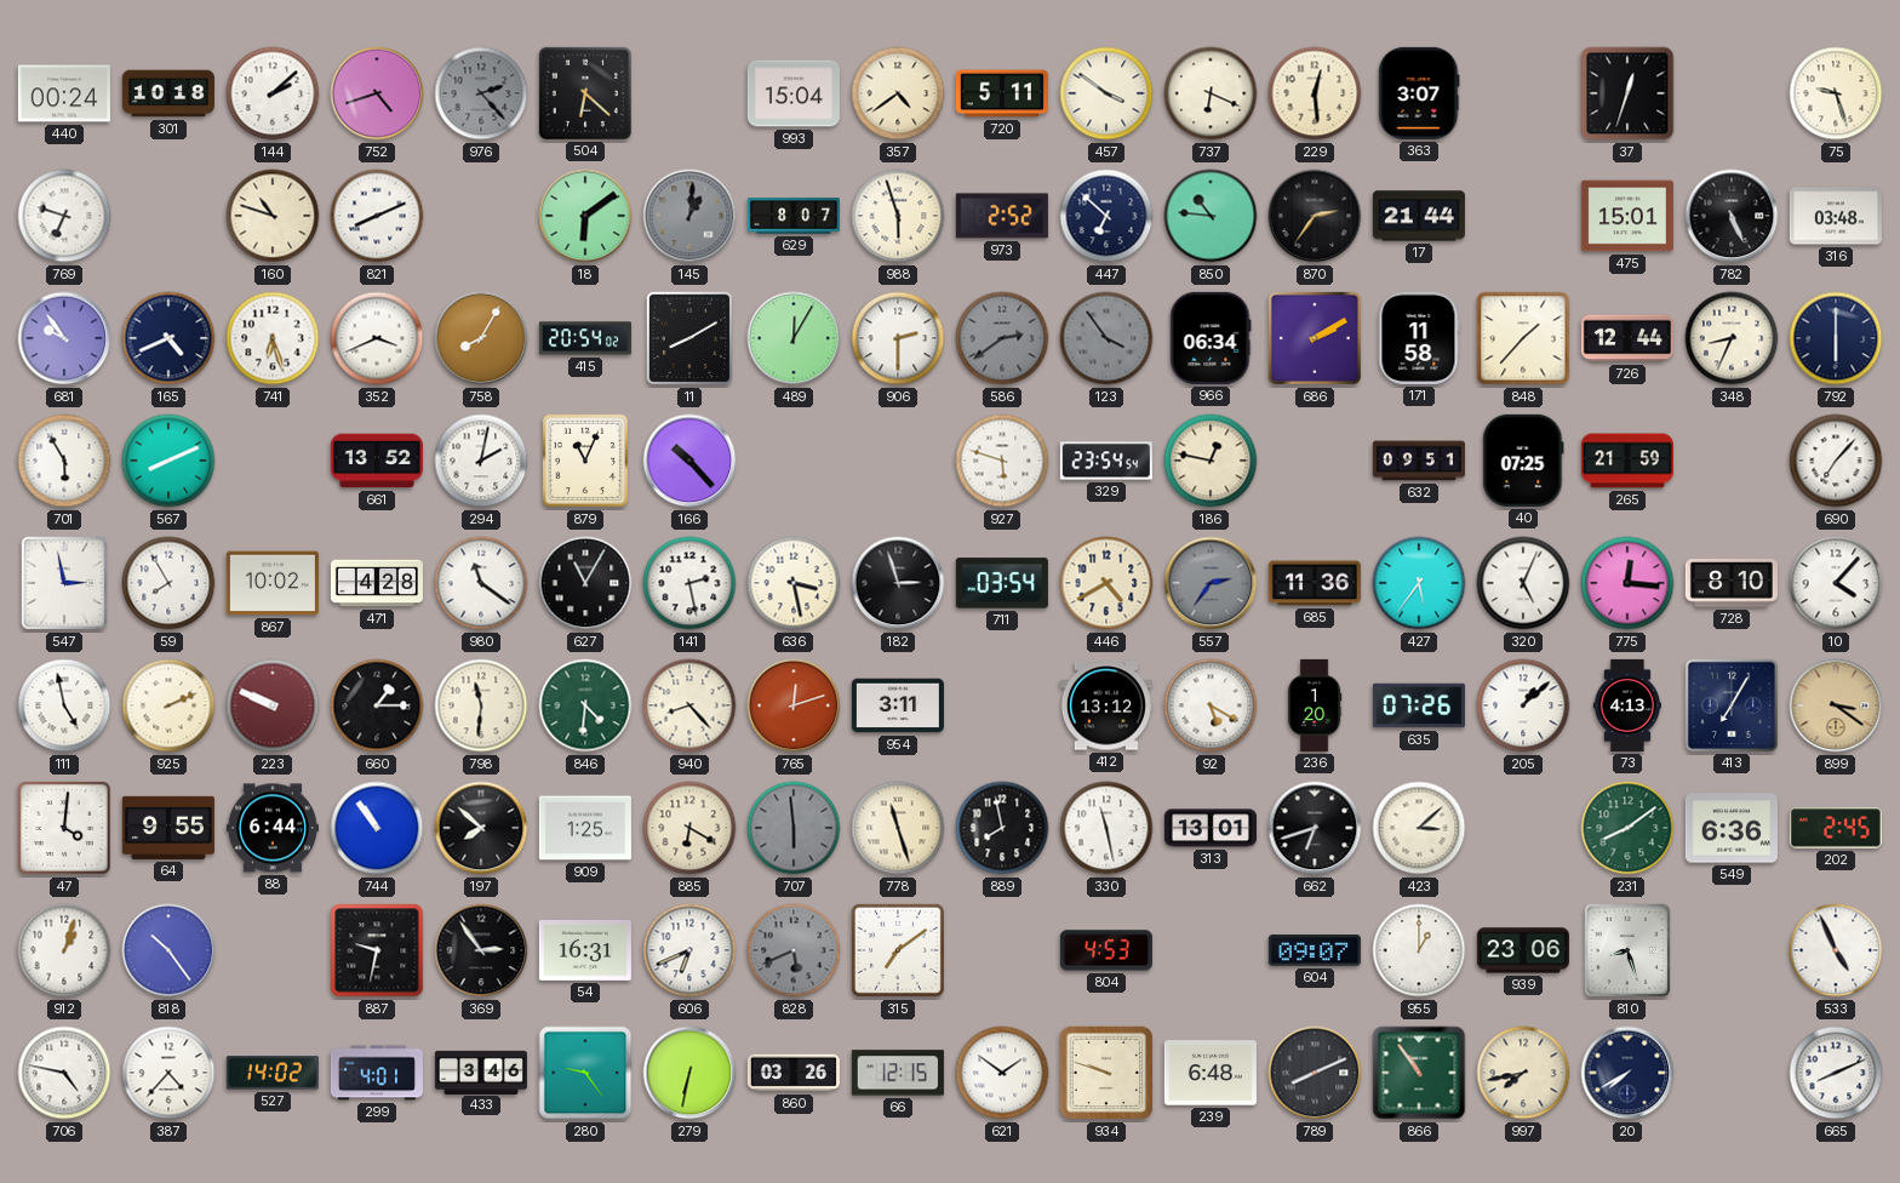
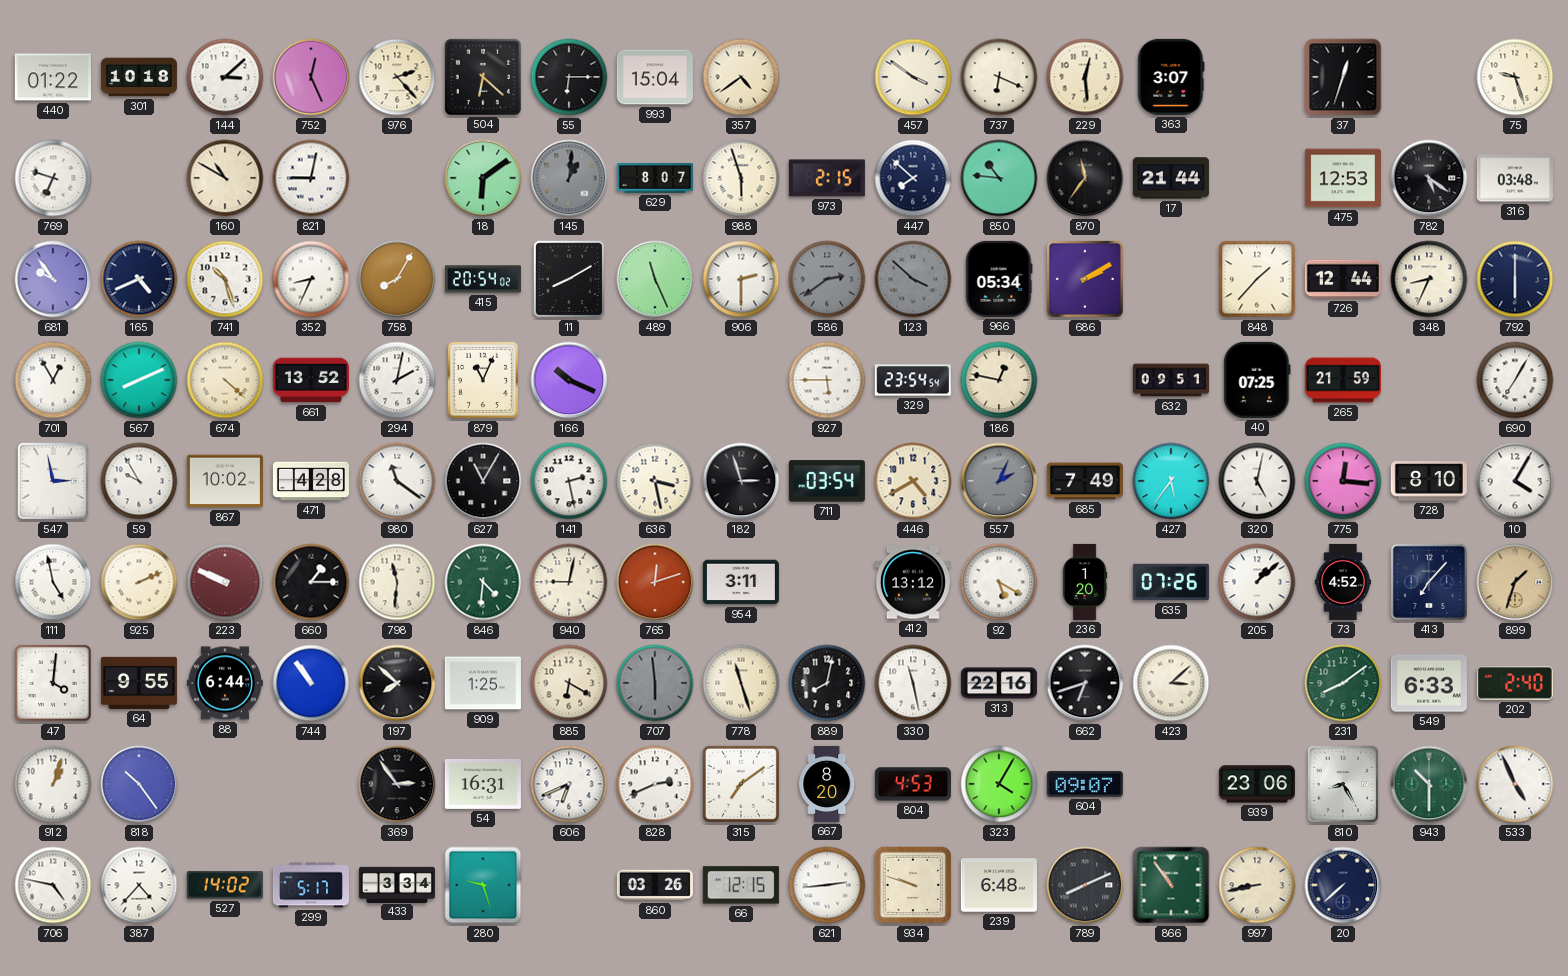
440: 00:24 -> 01:22 (53, 77)
144: 2:08 -> 3:08 (225, 77)
752: 4:42 -> 12:26 (311, 77)
976 dial: grey -> cream (397, 77)
55: none -> 6:15 (569, 77)
720: 5:11 -> none (1002, 93)
160: 10:48 -> 10:50 (225, 178)
821: 8:11 -> 9:02 (311, 178)
973: 2:52 -> 2:15 (827, 178)
447: 6:52 -> 7:52 (913, 178)
870: 2:36 -> 11:36 (1085, 178)
475: 15:01 -> 12:53 (1343, 178)
782: 5:26 -> 5:21 (1429, 178)
741: 6:27 -> 10:27 (225, 279)
352: 3:41 -> 8:34 (311, 279)
489: 12:05 -> 11:26 (655, 279)
123: 3:54 -> 3:52 (913, 279)
966: 06:34 -> 05:34 (999, 279)
171: 11:58 -> none (1419, 338)
701: 5:55 -> 12:55 (53, 380)
674: none -> 4:22 (225, 380)
166: 10:23 -> 10:19 (569, 380)
927: 5:48 -> 5:45 (827, 380)
690: 7:07 -> 7:05 (1515, 380)
59: 7:55 -> 9:55 (139, 481)
557: 2:36 -> 2:04 (999, 481)
685: 11:36 -> 7:49 (1085, 481)
320: 5:04 -> 5:02 (1257, 481)
10: 4:07 -> 4:05 (1515, 481)
940: 8:23 -> 9:02 (569, 582)
73: 4:13 -> 4:52 (1342, 582)
413: 7:05 -> 7:07 (1429, 582)
899: 3:21 -> 1:33 (1515, 582)
889: 7:58 -> 8:02 (827, 683)
313: 13:01 -> 22:16 (999, 683)
549: 6:36 -> 6:33 (1429, 683)
202: 2:45 -> 2:40 (1515, 683)
887: 9:32 -> none (377, 950)
828: 5:41 -> 2:41 (655, 784)
828 dial: grey -> white (655, 784)
667: none -> 8:20 (827, 784)
323: none -> 4:05 (999, 784)
955: 1:00 -> none (1419, 950)
810: 8:27 -> 8:25 (1343, 784)
943: none -> 10:30 (1429, 784)
299: 4:01 -> 5:17 (311, 885)
433: 3:46 -> 3:34 (397, 884)
280: 9:24 -> 9:27 (483, 885)
279: 6:32 -> none (689, 1073)
621: 1:51 -> 2:44 (827, 885)
997: 7:43 -> 8:43 (1257, 885)
20: 7:40 -> 7:38 (1343, 885)
665: 8:11 -> none (1836, 1073)
